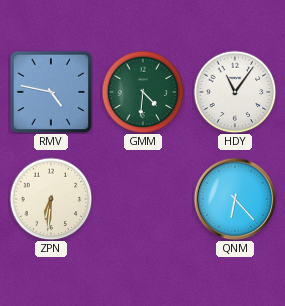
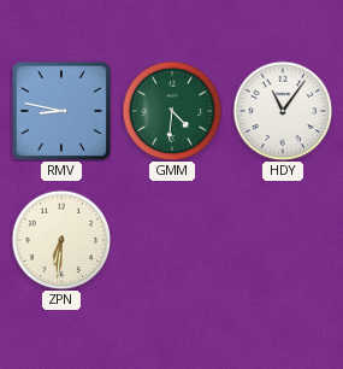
RMV: 4:47 -> 8:47 (61, 111)
QNM: 6:23 -> none (235, 199)
